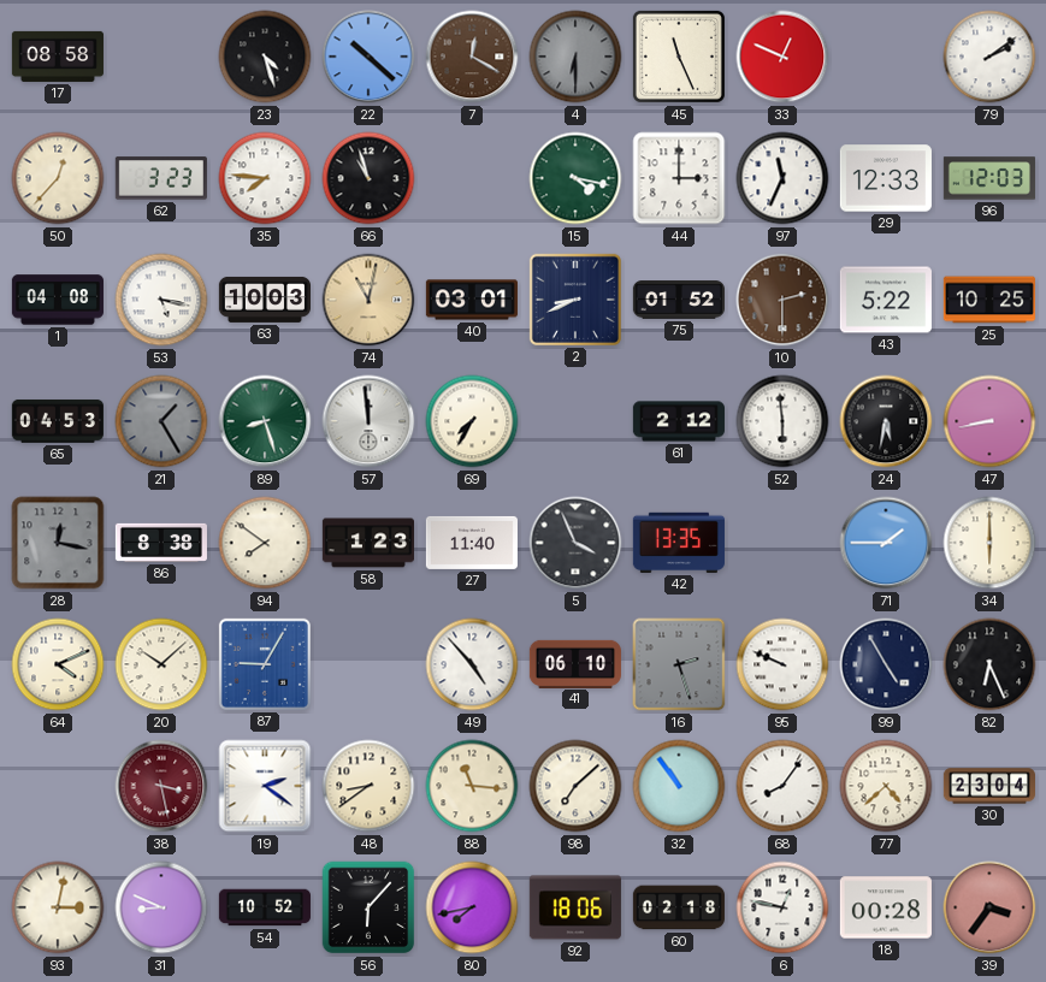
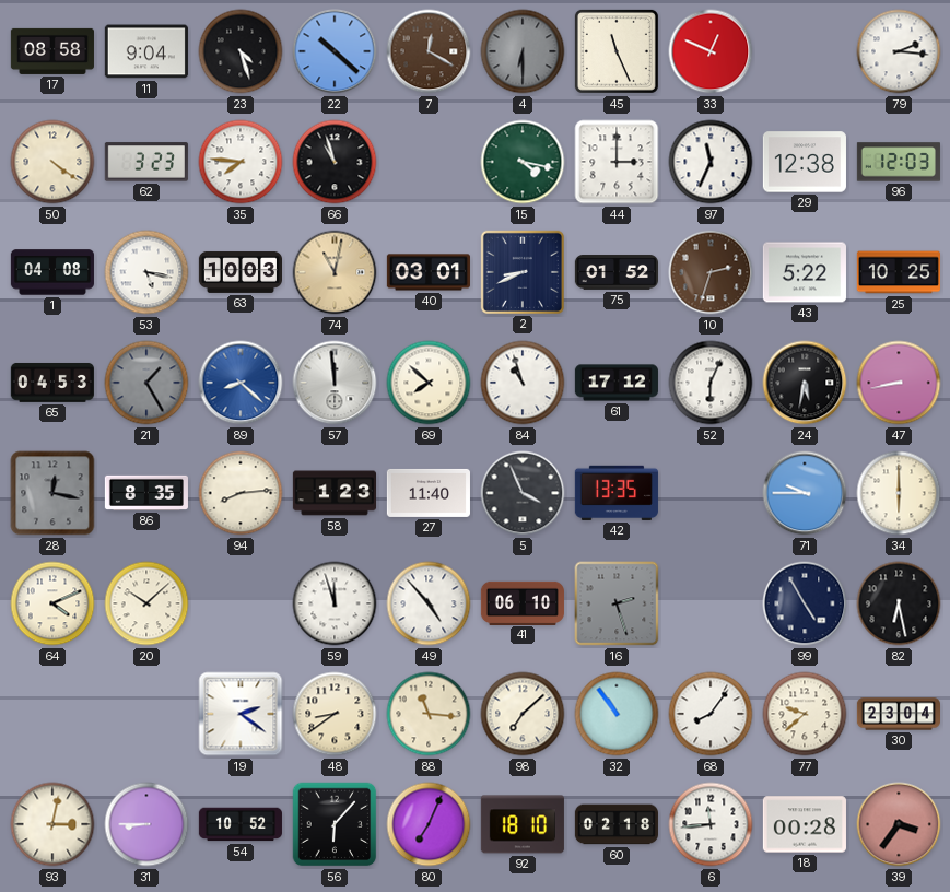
11: none -> 9:04 (146, 51)
79: 2:09 -> 2:16 (899, 51)
50: 12:37 -> 4:21 (52, 162)
29: 12:33 -> 12:38 (805, 162)
10: 2:30 -> 2:33 (711, 272)
89: 8:27 -> 8:22 (241, 383)
89 dial: green -> blue (241, 383)
69: 7:35 -> 7:52 (429, 383)
84: none -> 10:57 (523, 383)
61: 2:12 -> 17:12 (617, 383)
52: 5:59 -> 6:04 (711, 383)
86: 8:38 -> 8:35 (146, 493)
94: 7:51 -> 8:14 (241, 493)
71: 1:45 -> 9:45 (805, 493)
87: 9:05 -> none (265, 664)
59: none -> 11:57 (335, 603)
95: 9:49 -> none (782, 664)
82: 6:26 -> 6:28 (899, 603)
38: 3:28 -> none (161, 786)
77: 4:38 -> 9:38 (805, 714)
31: 8:49 -> 8:45 (146, 824)
80: 7:43 -> 7:04 (429, 824)
92: 18:06 -> 18:10 (523, 824)
6: 12:47 -> 11:44 (711, 824)
